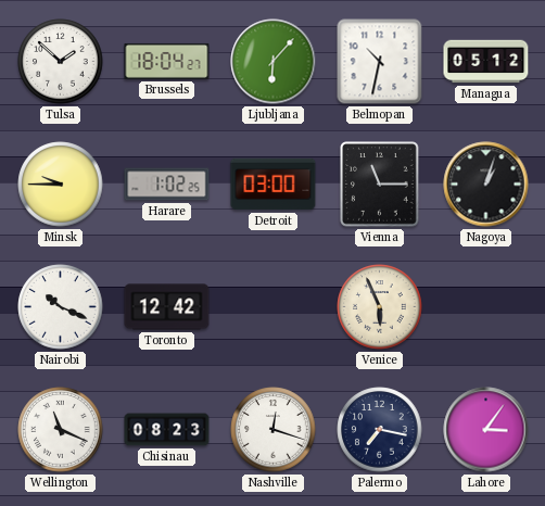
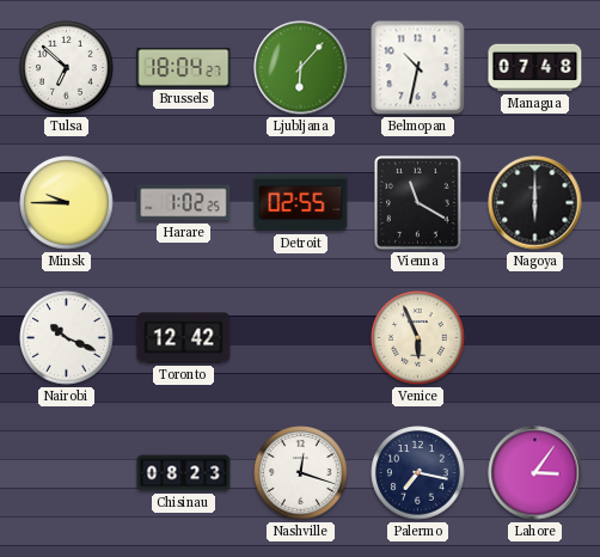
Tulsa: 1:52 -> 6:52 (67, 68)
Managua: 05:12 -> 07:48 (535, 68)
Detroit: 03:00 -> 02:55 (301, 203)
Vienna: 11:15 -> 11:20 (418, 203)
Nagoya: 1:03 -> 6:00 (535, 203)
Wellington: 11:19 -> none (61, 430)
